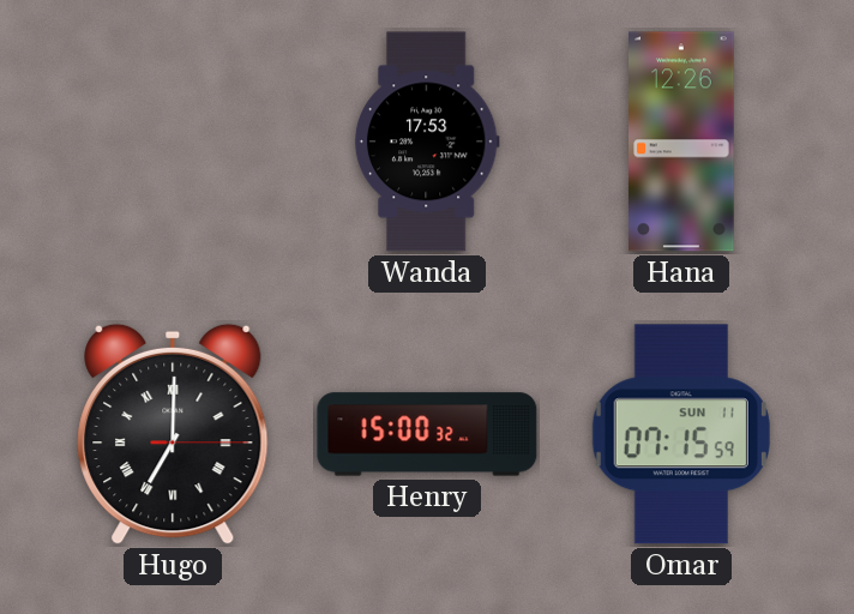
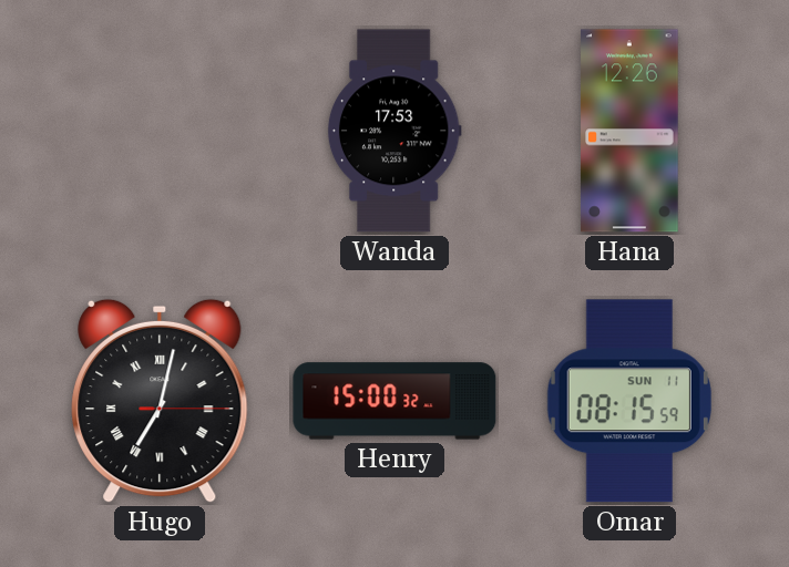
Hugo: 7:00 -> 7:02 (160, 401)
Omar: 07:15 -> 08:15 (629, 401)
